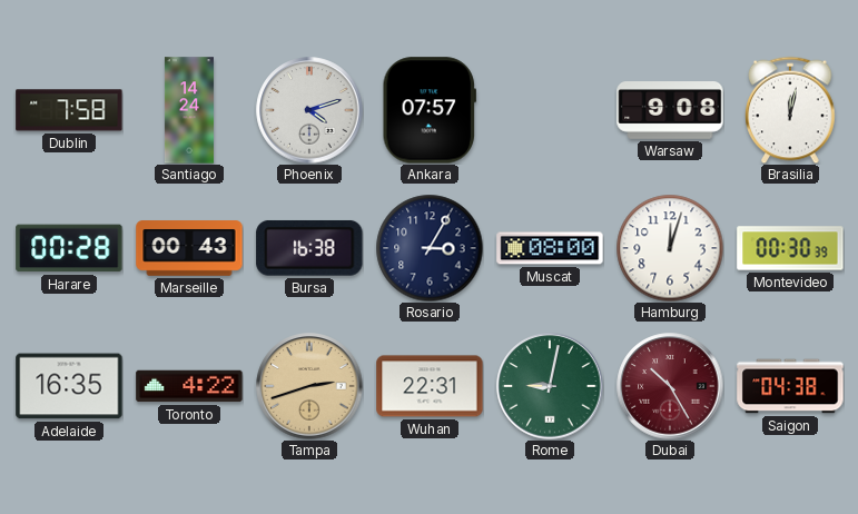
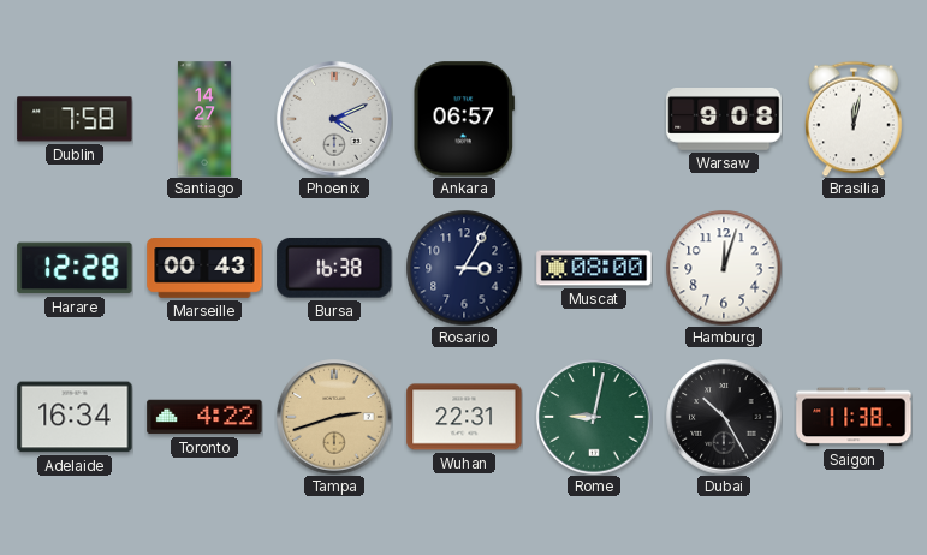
Santiago: 14:24 -> 14:27 (204, 119)
Phoenix: 4:12 -> 4:11 (334, 119)
Ankara: 07:57 -> 06:57 (463, 119)
Harare: 00:28 -> 12:28 (75, 268)
Montevideo: 00:30 -> none (790, 248)
Adelaide: 16:35 -> 16:34 (75, 417)
Dubai dial: burgundy -> black (724, 417)
Saigon: 04:38 -> 11:38 (854, 417)
